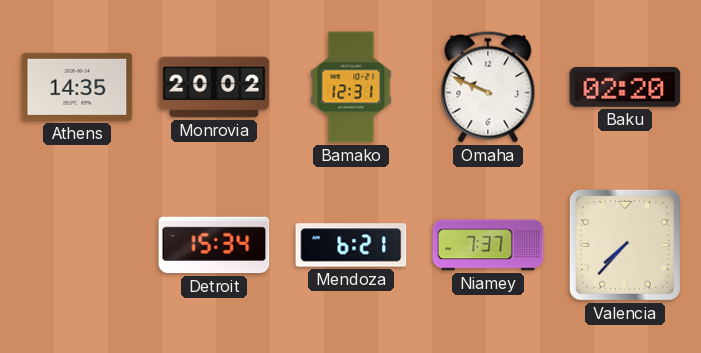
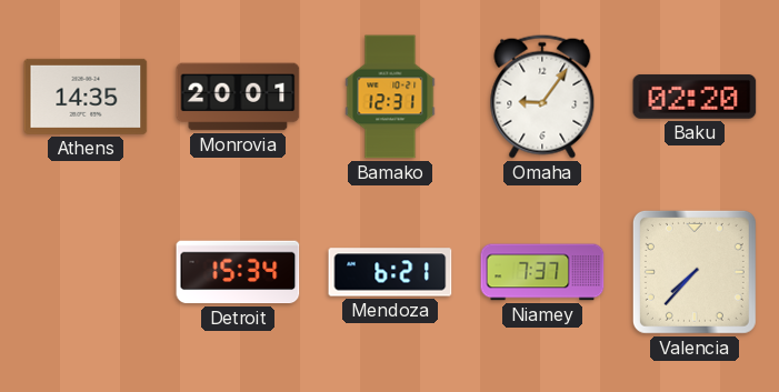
Monrovia: 20:02 -> 20:01 (238, 97)
Omaha: 9:49 -> 9:06 (542, 97)
